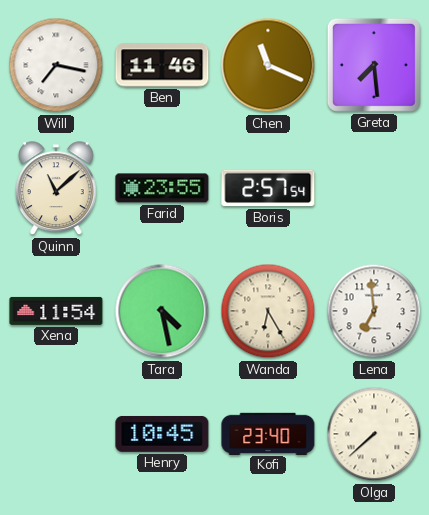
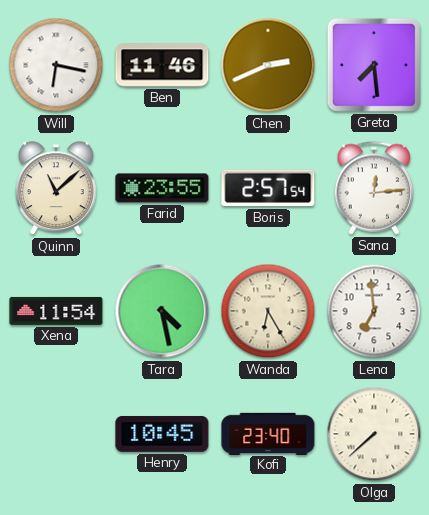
Will: 7:17 -> 6:17 (56, 65)
Chen: 11:19 -> 2:41 (268, 65)
Sana: none -> 12:14 (374, 188)
